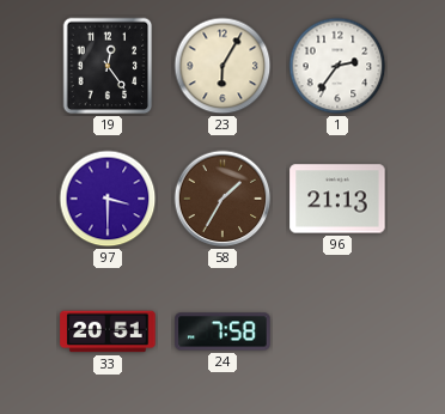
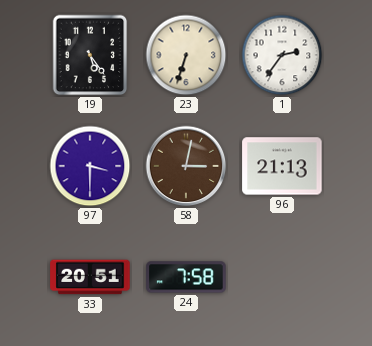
19: 12:24 -> 5:24 (90, 55)
23: 6:05 -> 6:33 (186, 55)
58: 1:35 -> 3:02 (186, 166)
